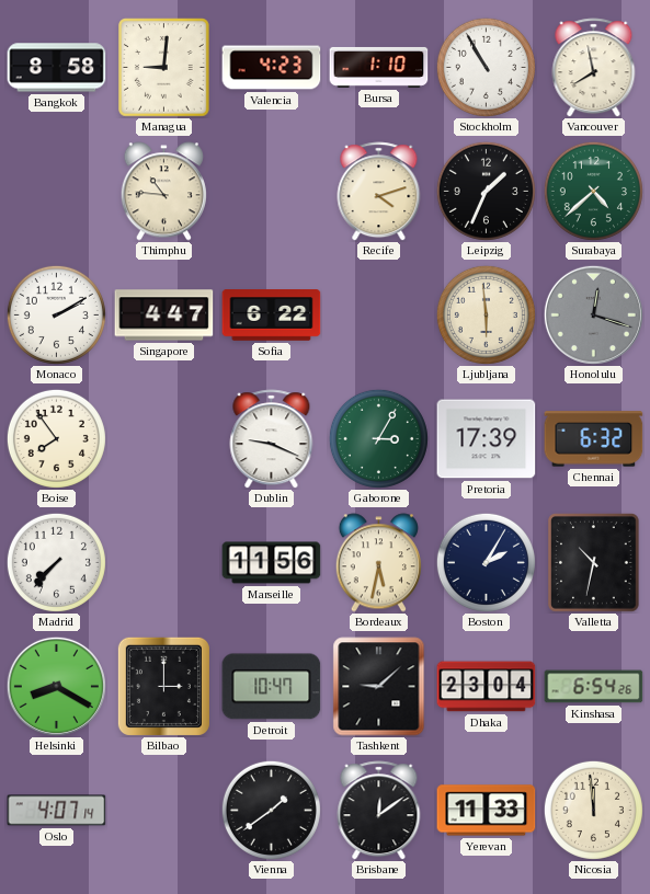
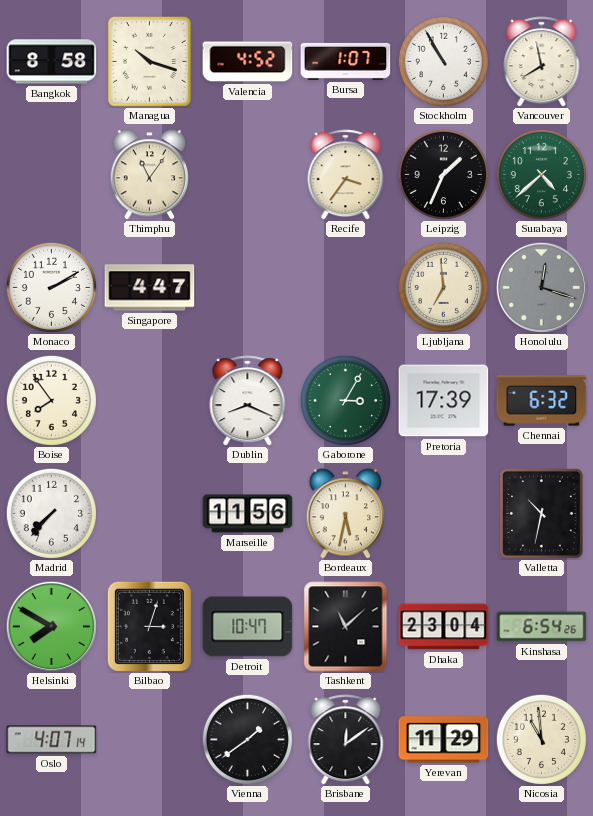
Managua: 9:01 -> 10:18 (150, 62)
Valencia: 4:23 -> 4:52 (248, 62)
Bursa: 1:10 -> 1:07 (346, 61)
Thimphu: 10:46 -> 11:06 (149, 175)
Recife: 4:12 -> 3:36 (346, 175)
Sofia: 6:22 -> none (272, 316)
Ljubljana: 5:59 -> 6:59 (443, 287)
Dublin: 9:19 -> 8:19 (248, 401)
Boston: 2:05 -> none (486, 562)
Helsinki: 8:20 -> 7:50 (51, 626)
Bilbao: 3:00 -> 3:03 (149, 626)
Tashkent: 9:08 -> 11:08 (346, 627)
Yerevan: 11:33 -> 11:29 (444, 740)
Nicosia: 11:59 -> 10:59 (541, 739)
